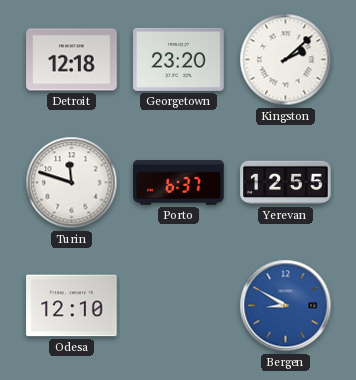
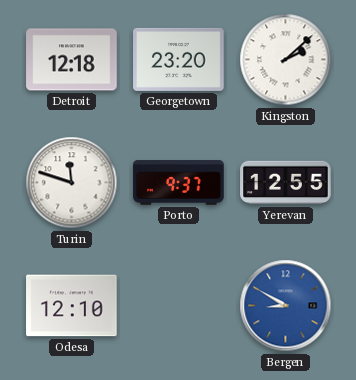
Porto: 6:37 -> 9:37 (179, 183)
